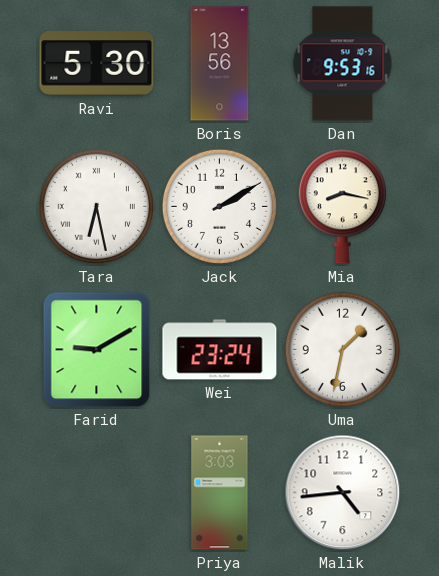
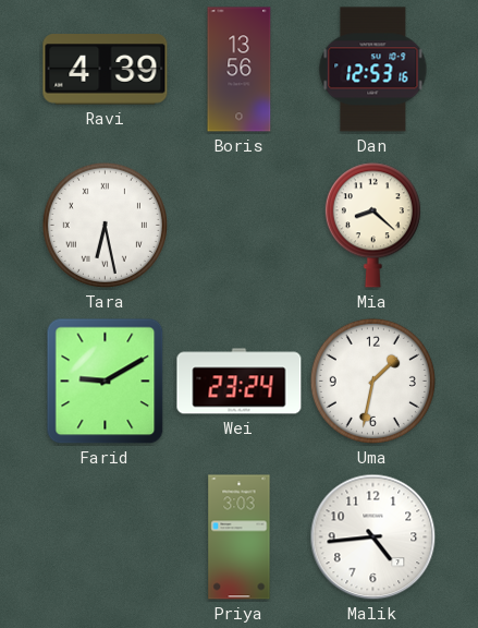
Ravi: 5:30 -> 4:39 (106, 70)
Dan: 9:53 -> 12:53 (373, 70)
Jack: 2:10 -> none (219, 206)
Mia: 8:17 -> 8:22 (372, 226)
